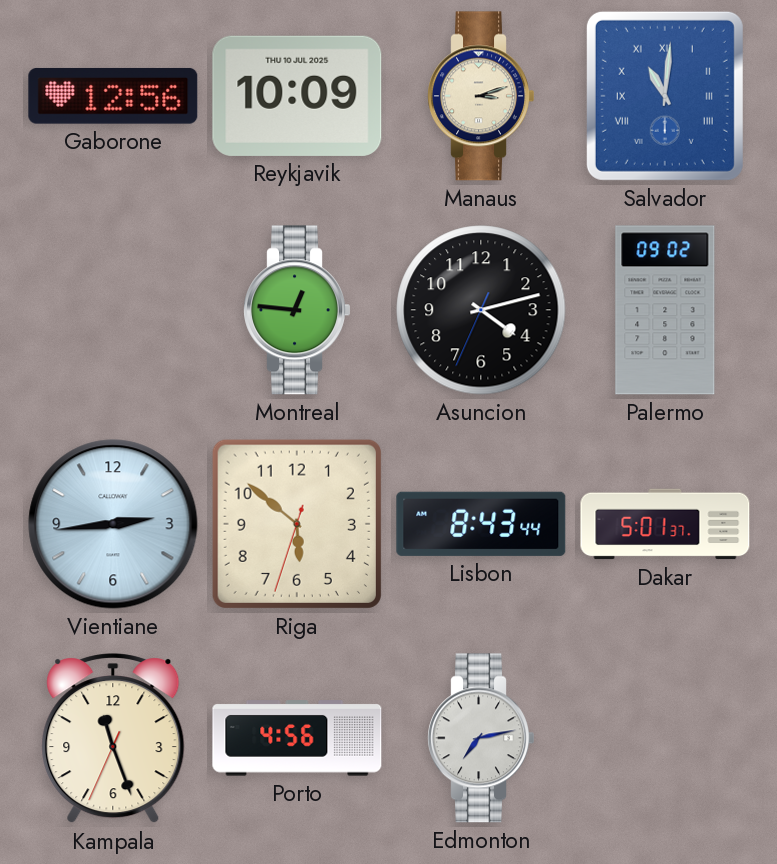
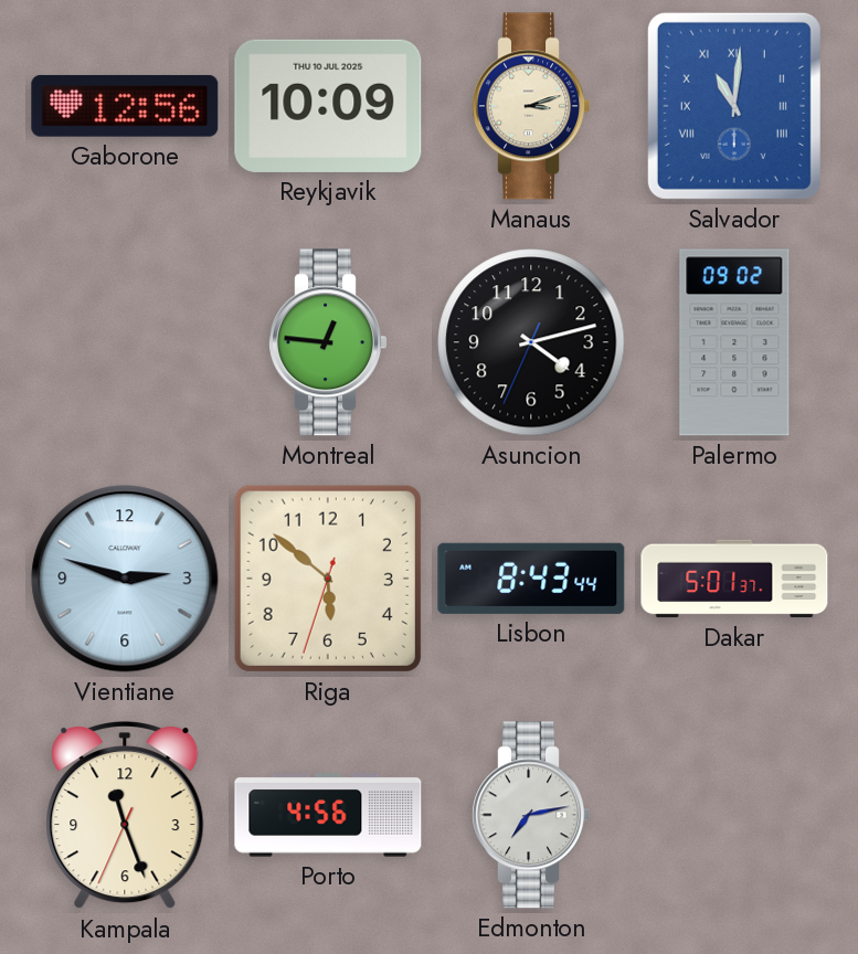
Vientiane: 2:44 -> 2:48 (125, 579)
